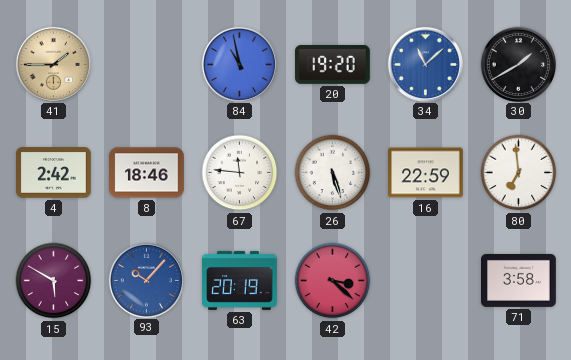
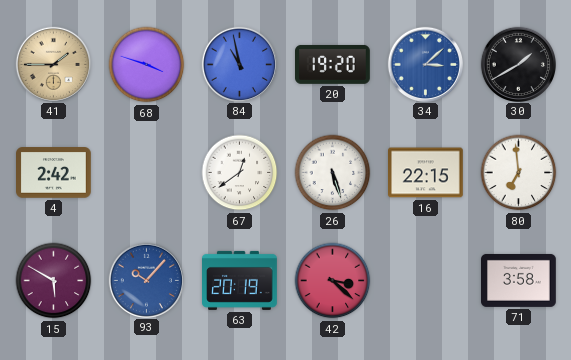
68: none -> 3:48 (147, 65)
34: 11:08 -> 3:08 (425, 64)
8: 18:46 -> none (147, 173)
67: 11:46 -> 12:39 (240, 173)
16: 22:59 -> 22:15 (426, 173)
